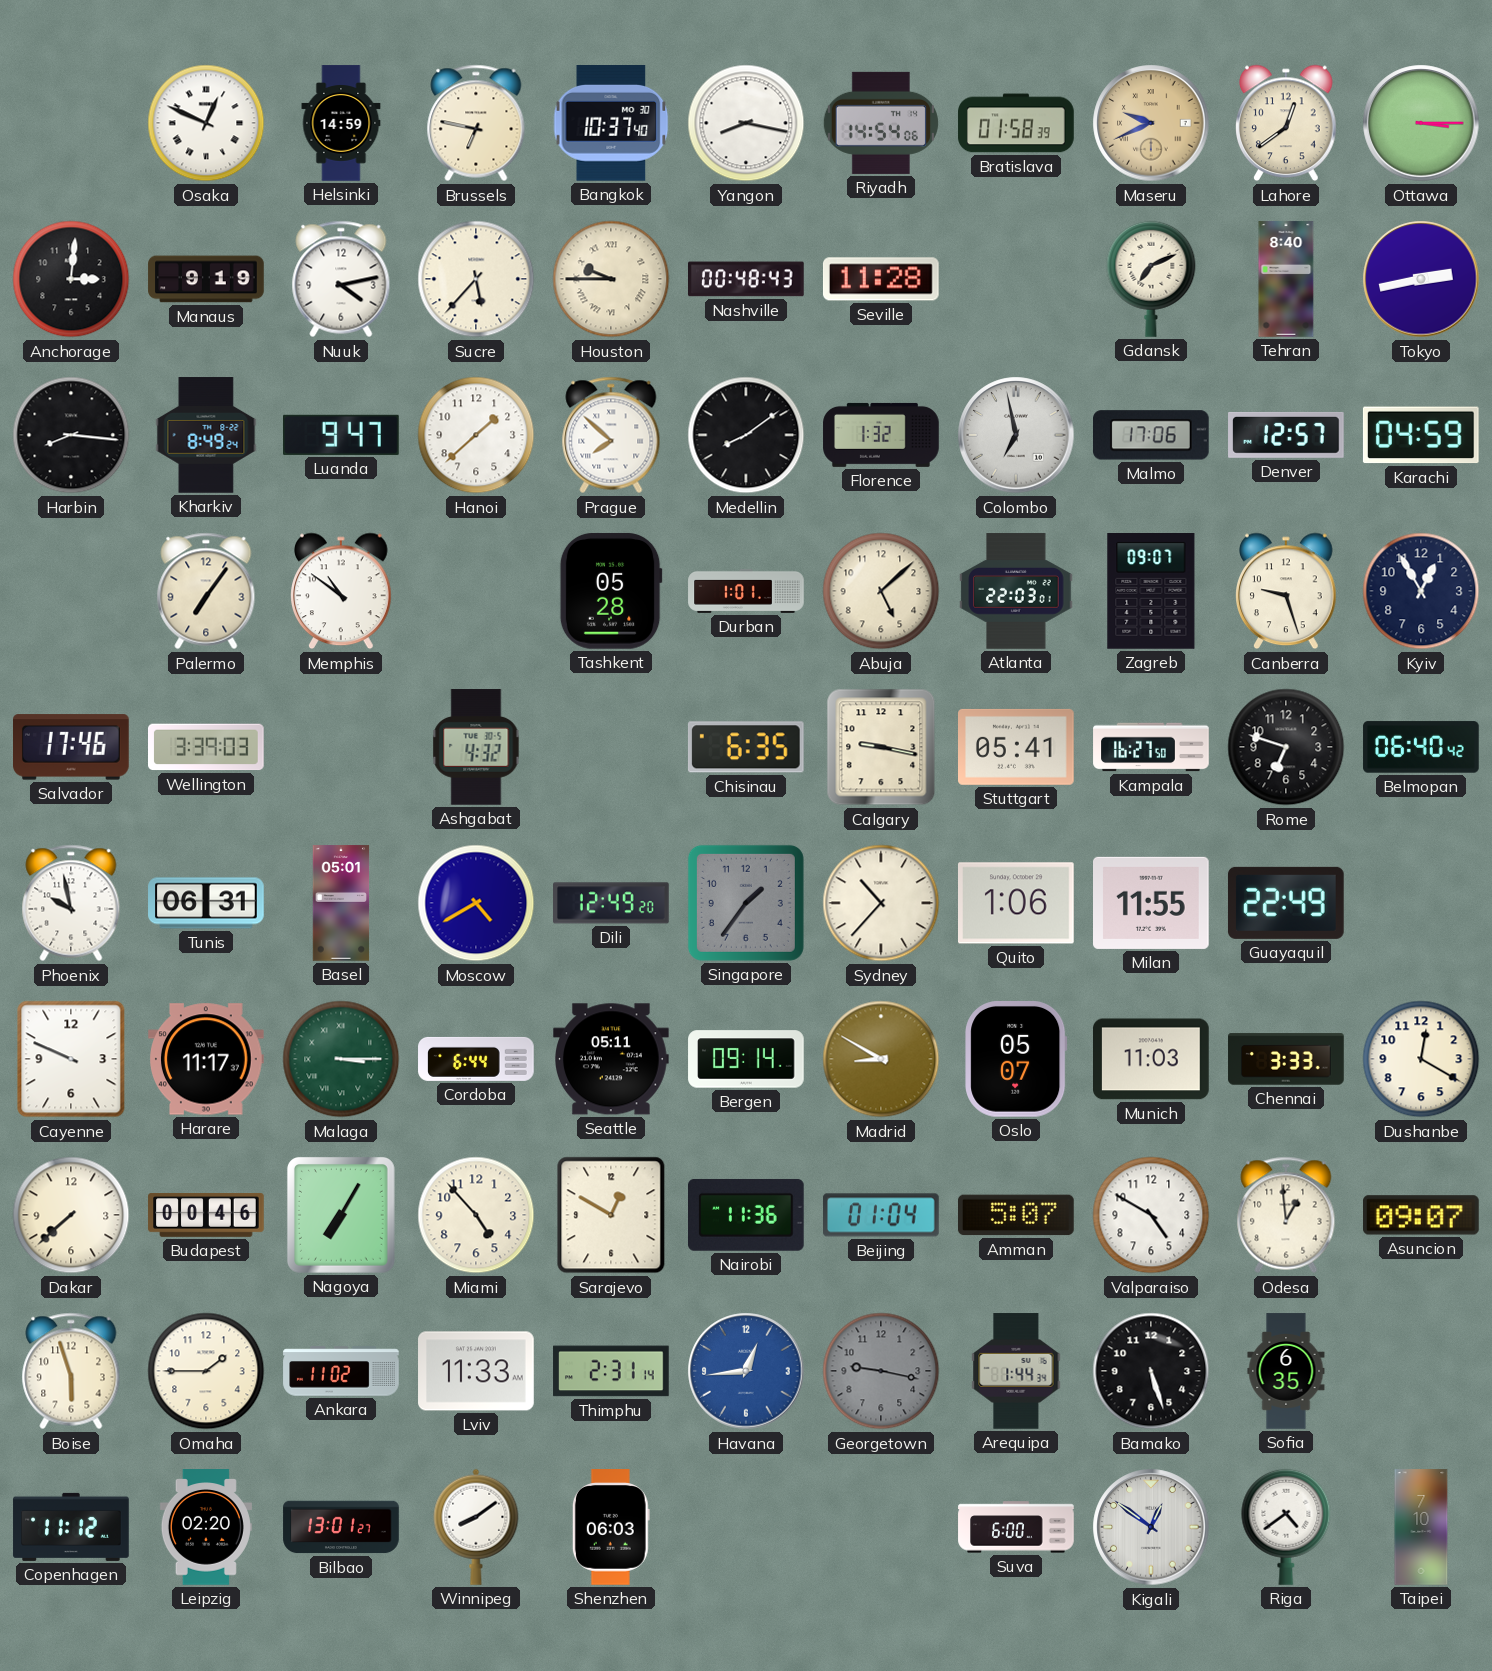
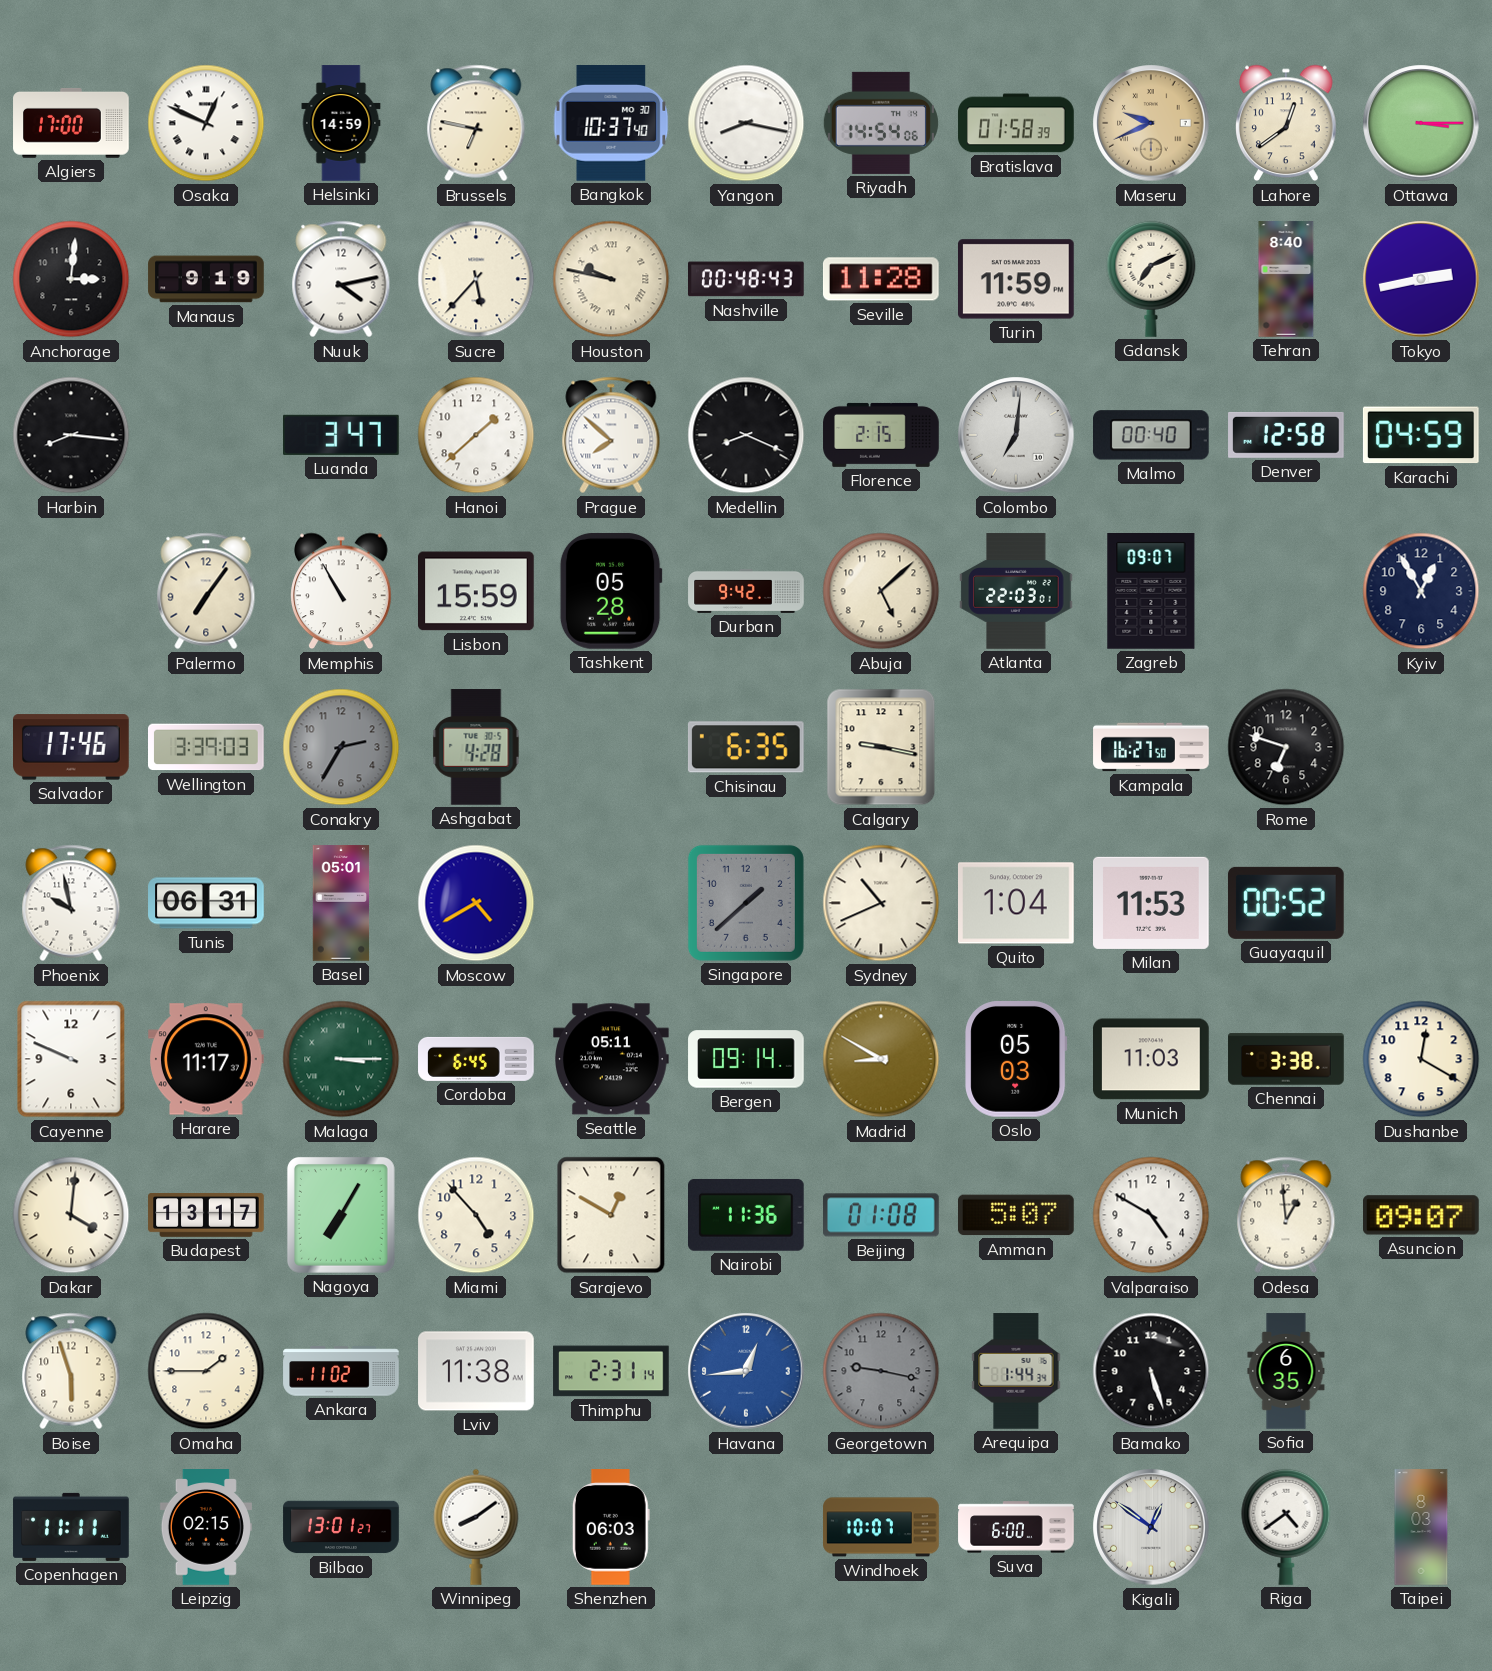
Algiers: none -> 17:00 (71, 123)
Houston: 9:45 -> 9:47 (611, 279)
Turin: none -> 11:59 (1017, 279)
Kharkiv: 8:49 -> none (206, 435)
Luanda: 9:47 -> 3:47 (342, 435)
Medellin: 8:09 -> 8:19 (746, 435)
Florence: 1:32 -> 2:15 (881, 435)
Colombo: 6:58 -> 7:01 (1016, 435)
Malmo: 17:06 -> 00:40 (1152, 435)
Denver: 12:57 -> 12:58 (1286, 435)
Memphis: 10:51 -> 10:55 (342, 591)
Lisbon: none -> 15:59 (477, 591)
Durban: 1:01 -> 9:42 (746, 591)
Canberra: 9:27 -> none (1287, 591)
Conakry: none -> 2:35 (341, 747)
Ashgabat: 4:32 -> 4:28 (476, 747)
Stuttgart: 05:41 -> none (1017, 747)
Belmopan: 06:40 -> none (1421, 747)
Dili: 12:49 -> none (612, 903)
Singapore: 1:36 -> 1:38 (746, 903)
Sydney: 10:37 -> 10:41 (881, 903)
Quito: 1:06 -> 1:04 (1017, 903)
Milan: 11:55 -> 11:53 (1152, 903)
Guayaquil: 22:49 -> 00:52 (1286, 903)
Cordoba: 6:44 -> 6:45 (476, 1059)
Oslo: 05:07 -> 05:03 (1016, 1060)
Chennai: 3:33 -> 3:38 (1286, 1059)
Dakar: 7:38 -> 4:01 (71, 1215)
Budapest: 00:46 -> 13:17 (206, 1216)
Beijing: 01:04 -> 01:08 (882, 1215)
Lviv: 11:33 -> 11:38 (476, 1371)
Copenhagen: 11:12 -> 11:11 (71, 1527)
Leipzig: 02:20 -> 02:15 (206, 1527)
Windhoek: none -> 10:07 (881, 1527)
Taipei: 7:10 -> 8:03 (1421, 1527)
